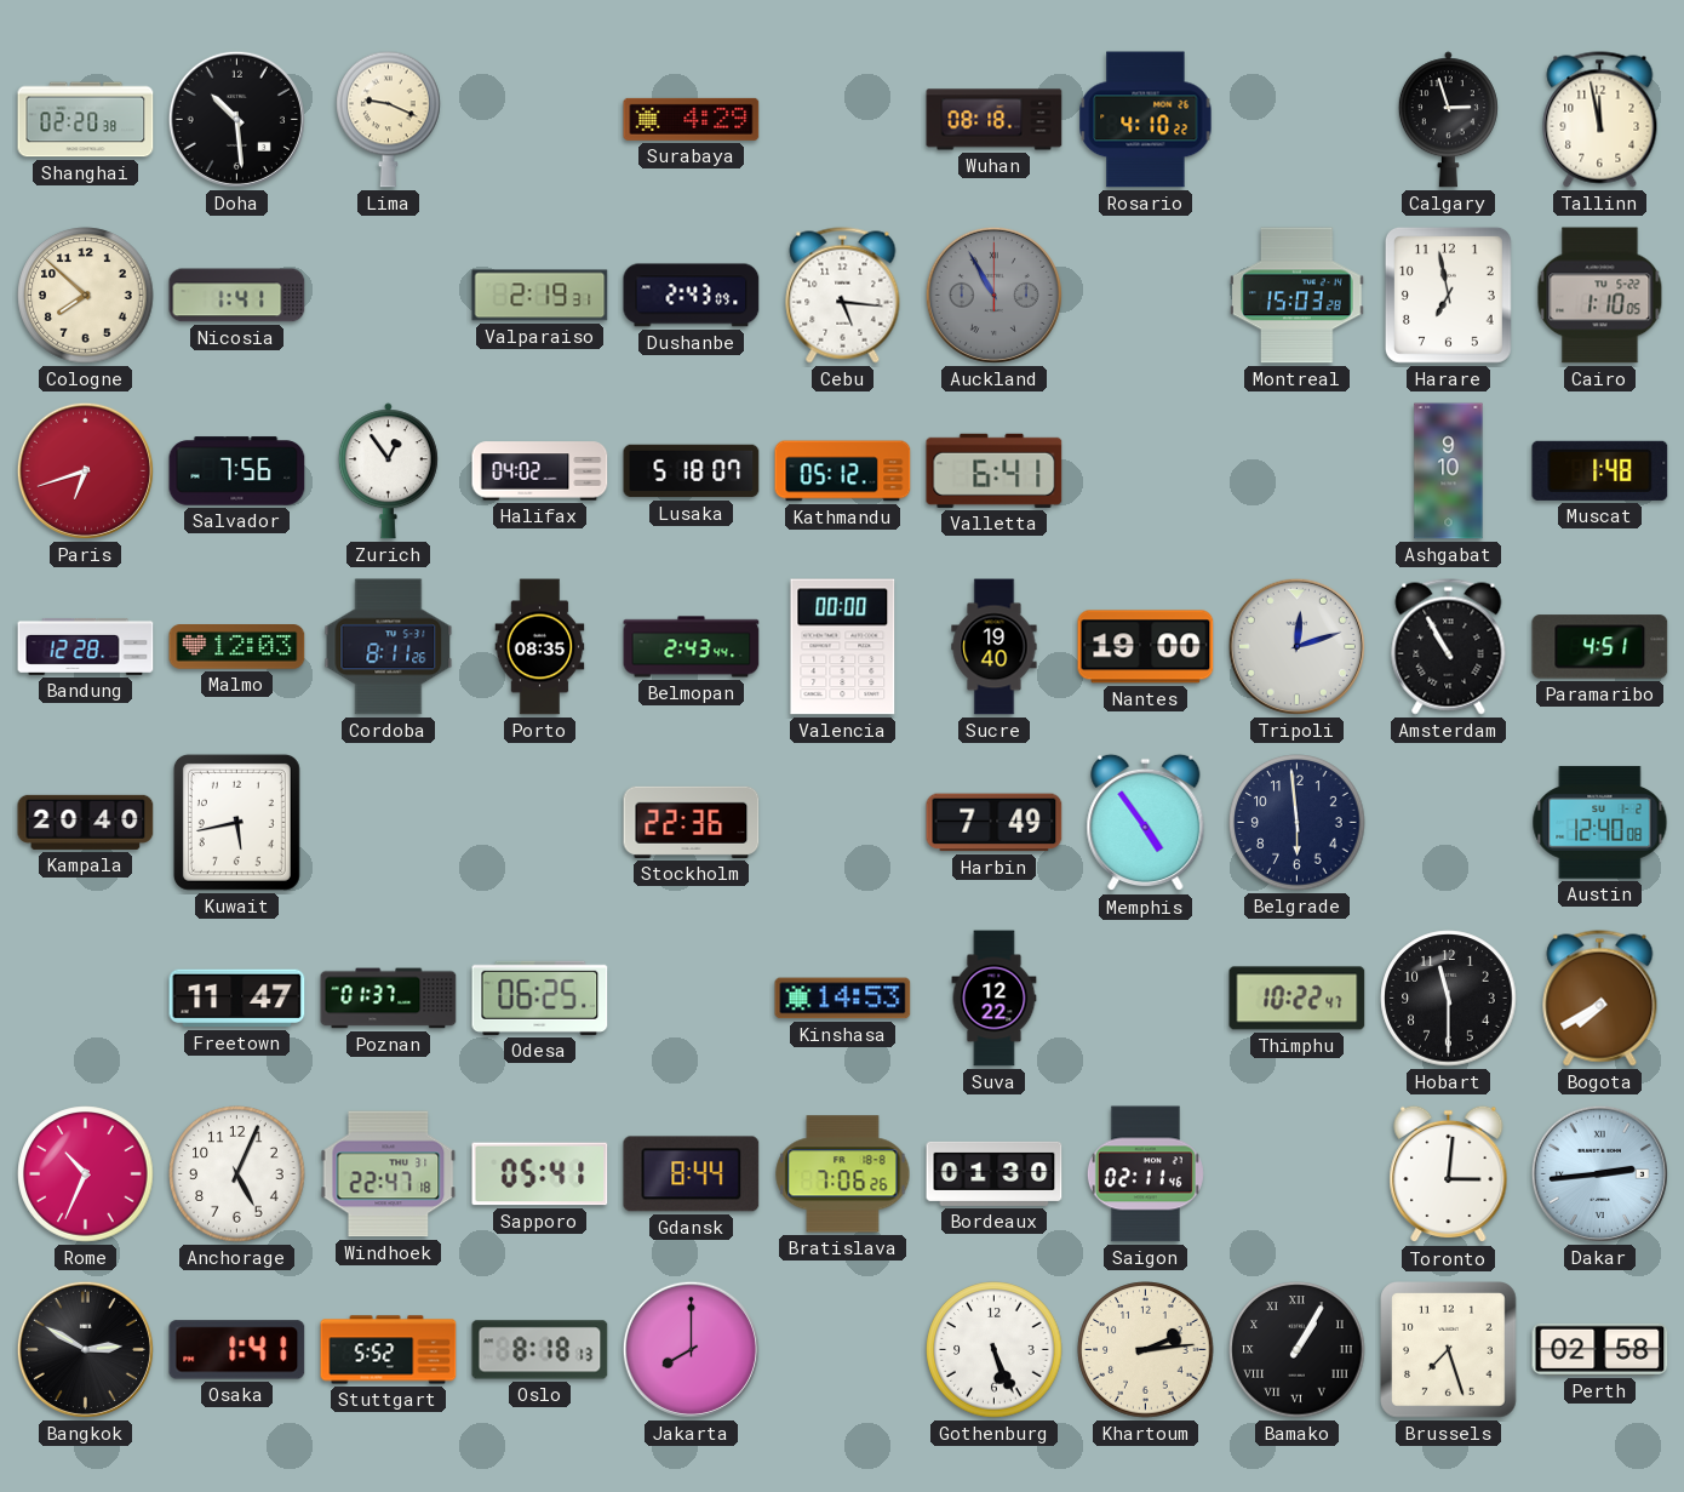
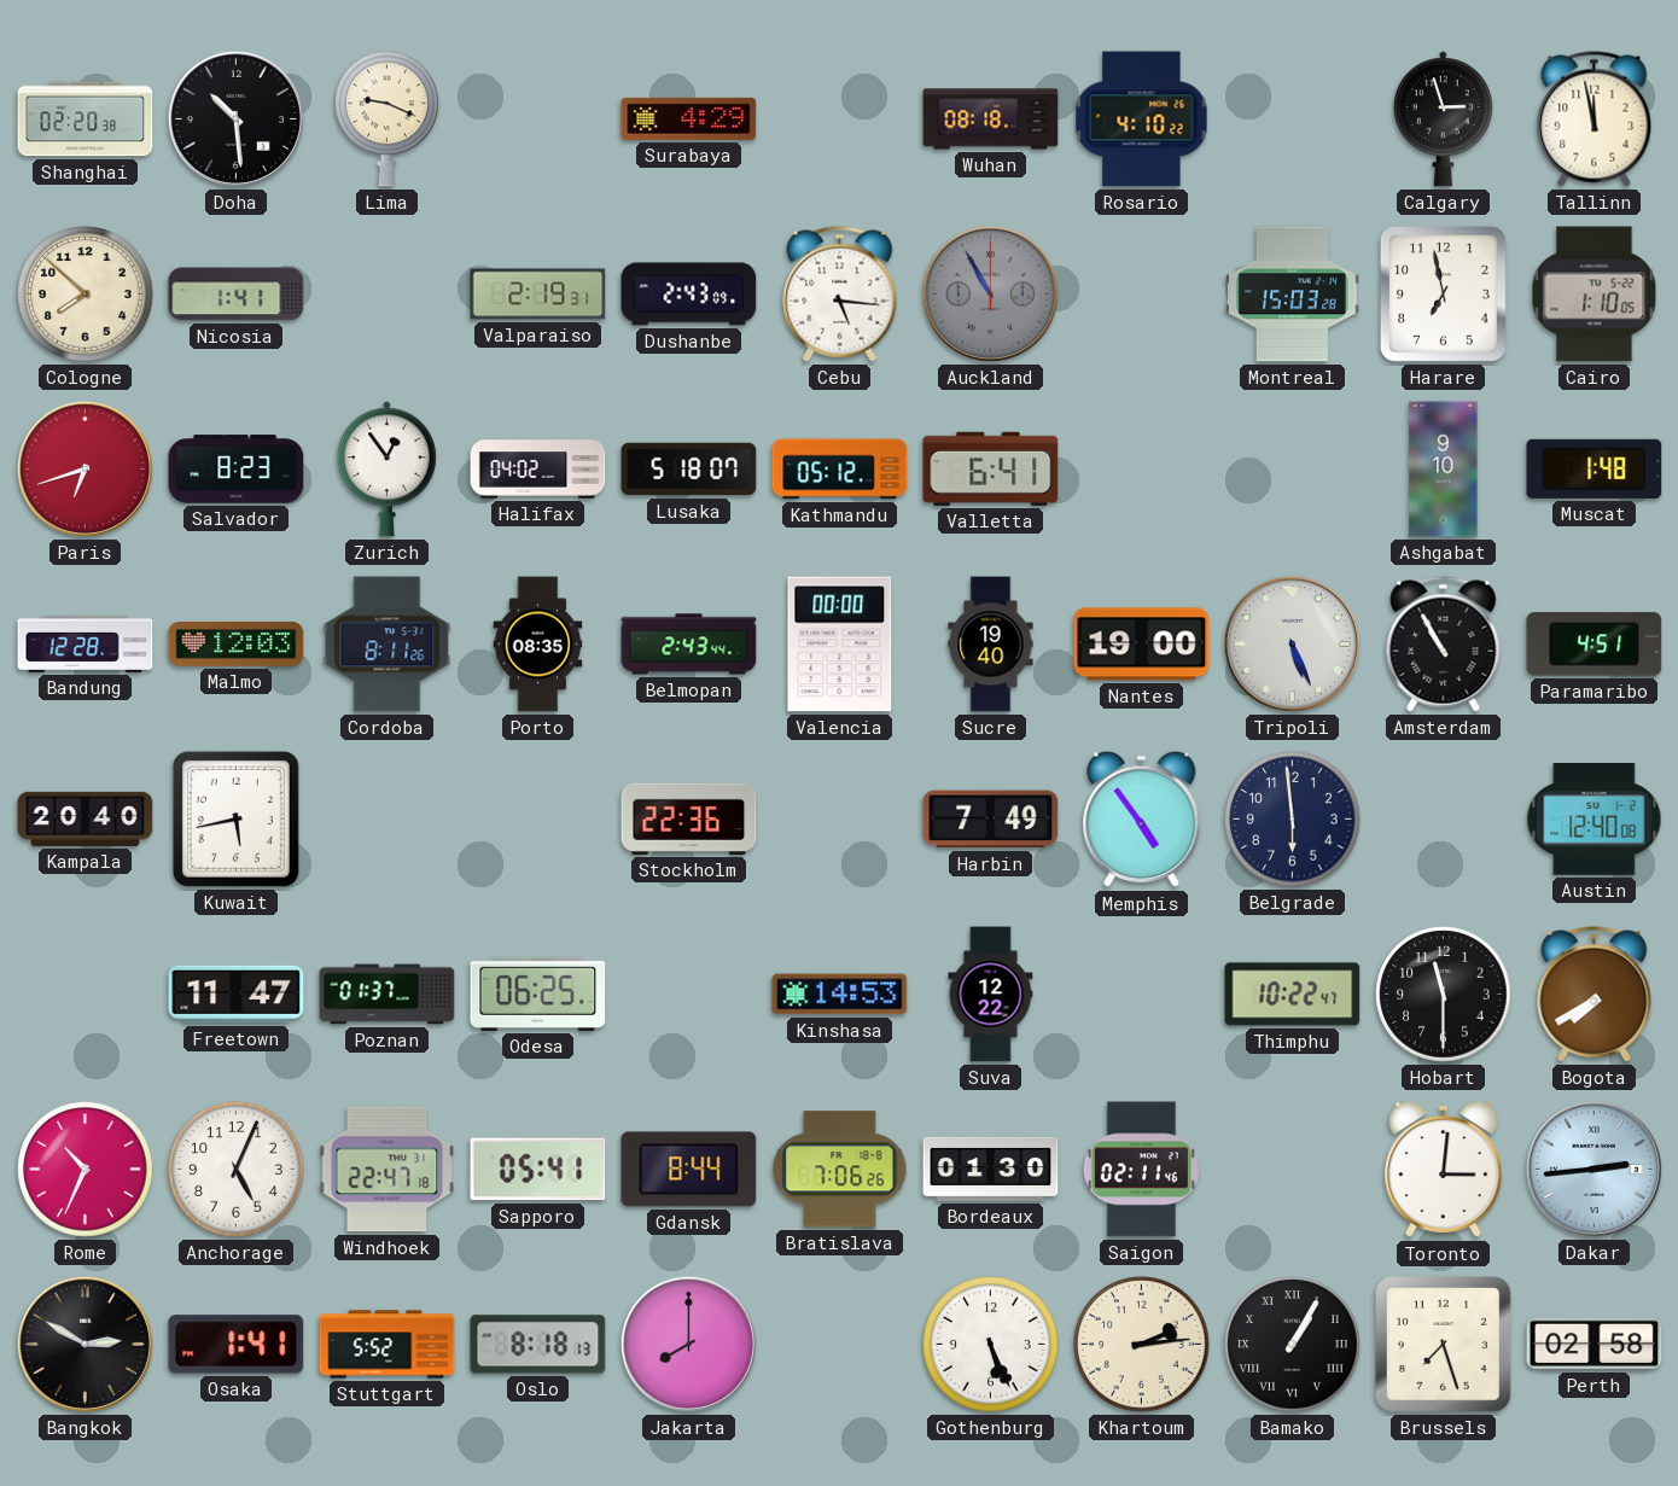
Salvador: 7:56 -> 8:23 (237, 470)
Tripoli: 12:12 -> 5:26 (1292, 643)
